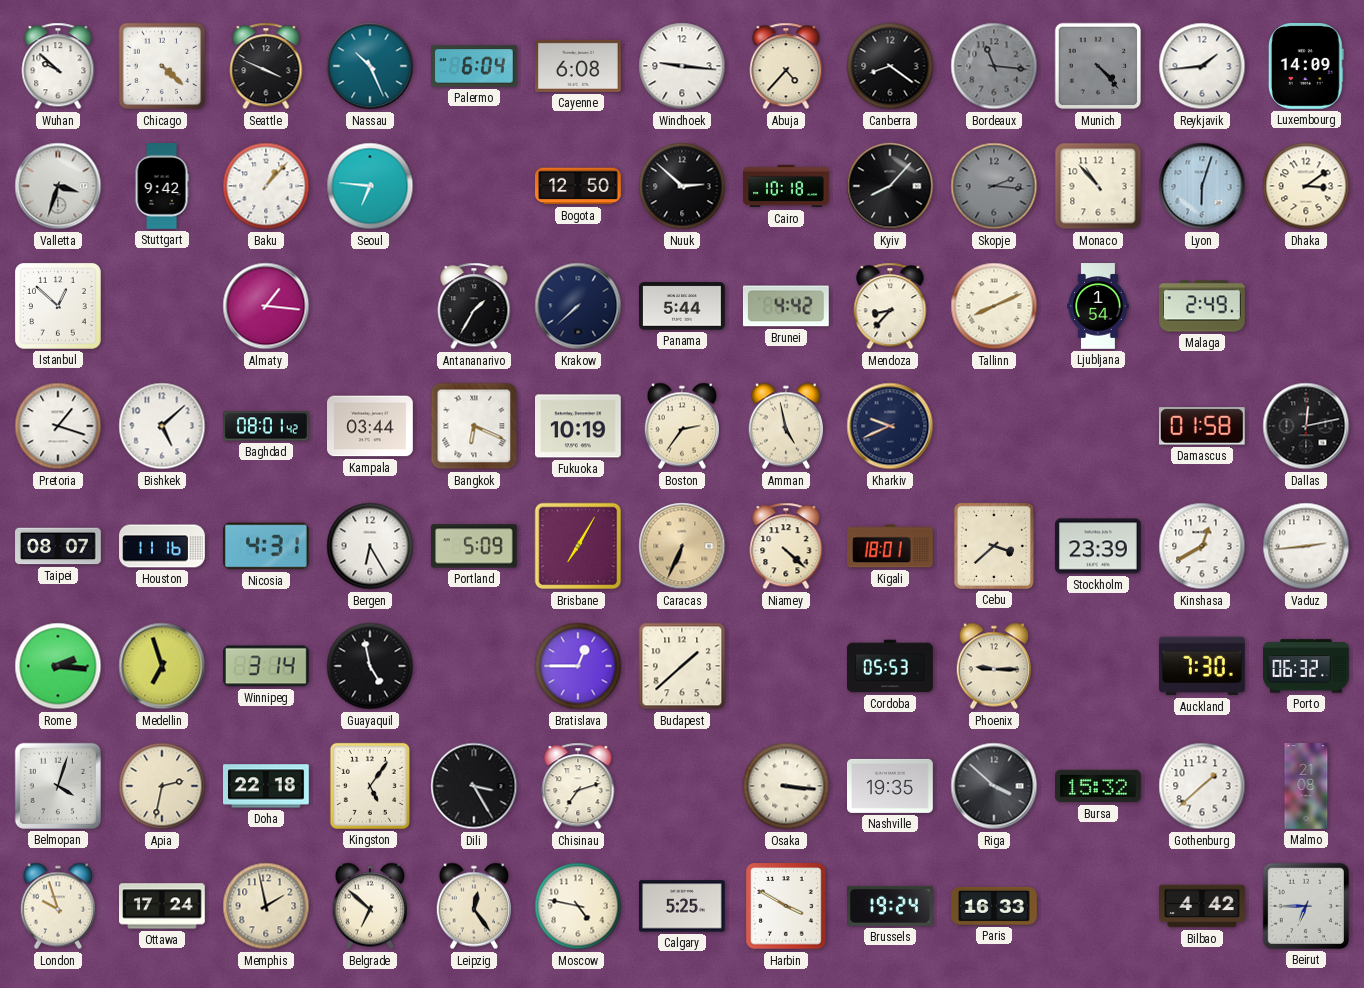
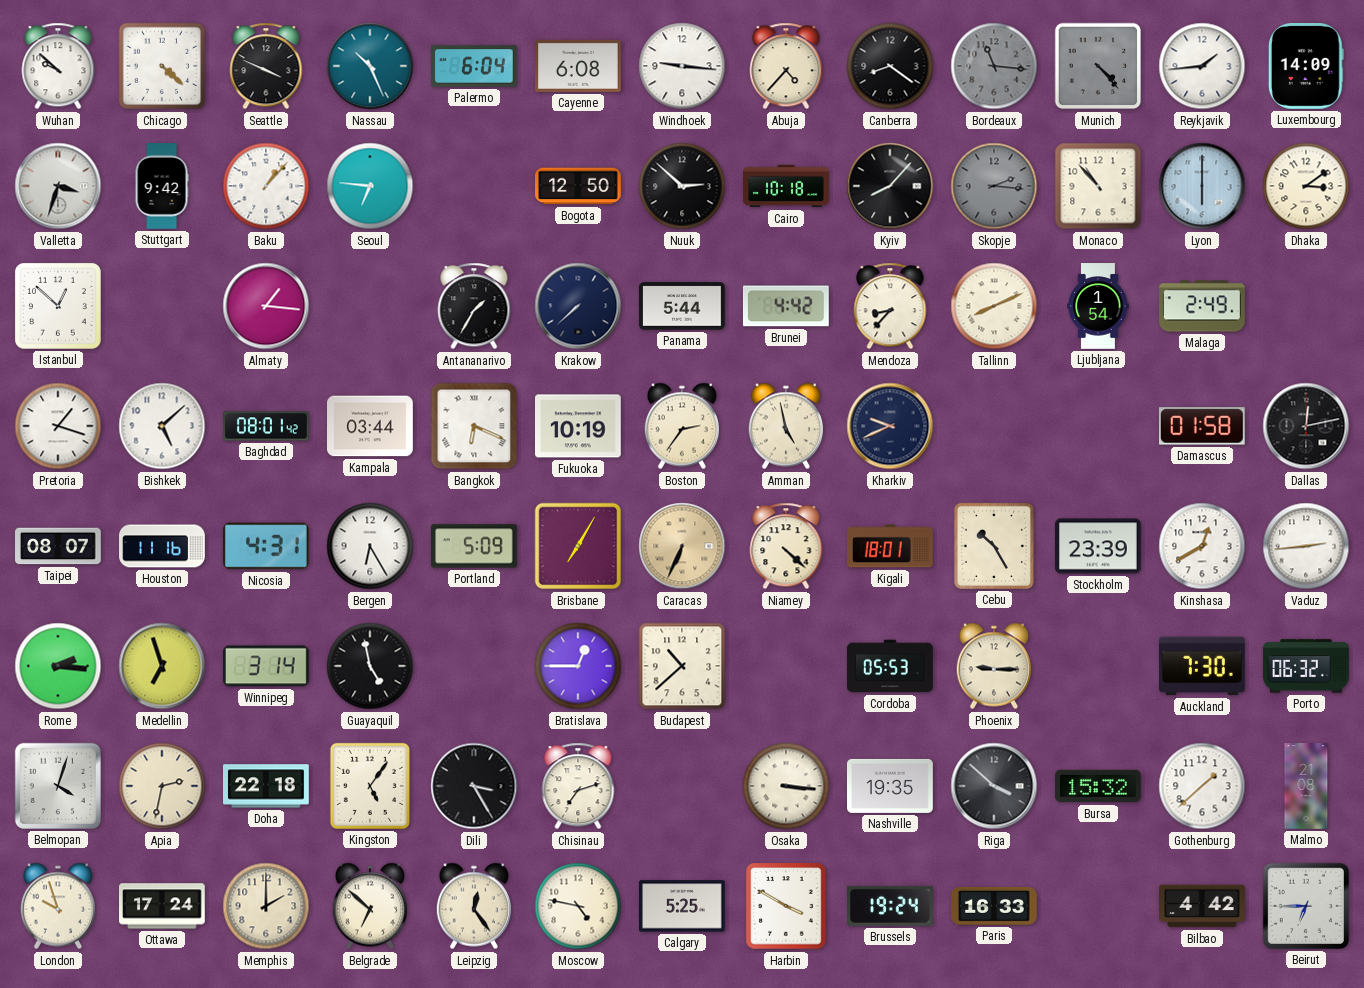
Lyon: 6:03 -> 6:00 (1202, 186)
Cebu: 3:38 -> 10:25 (994, 546)
Budapest: 1:38 -> 10:38 (682, 666)
Memphis: 1:58 -> 2:00 (266, 906)
